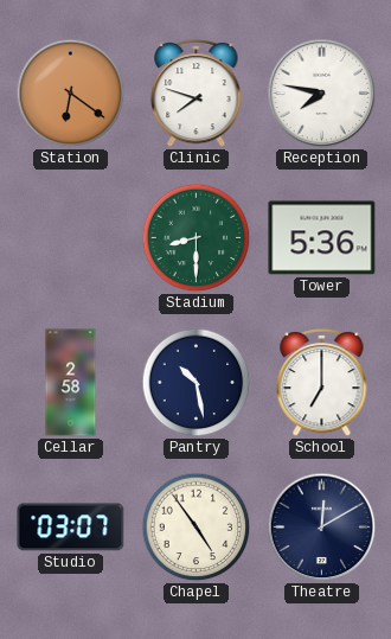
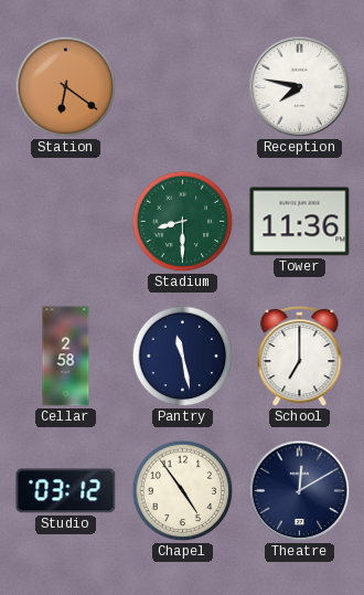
Clinic: 7:48 -> none (197, 94)
Tower: 5:36 -> 11:36 (300, 222)
Pantry: 10:28 -> 11:28 (183, 357)
Studio: 03:07 -> 03:12 (66, 491)
